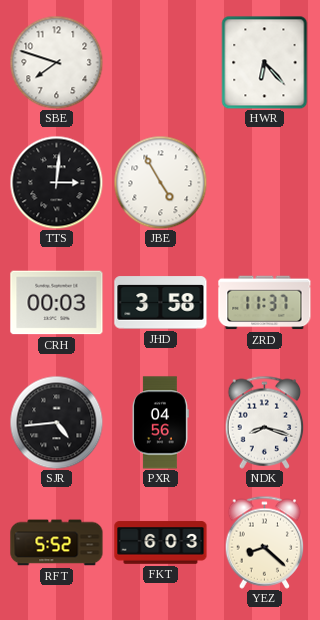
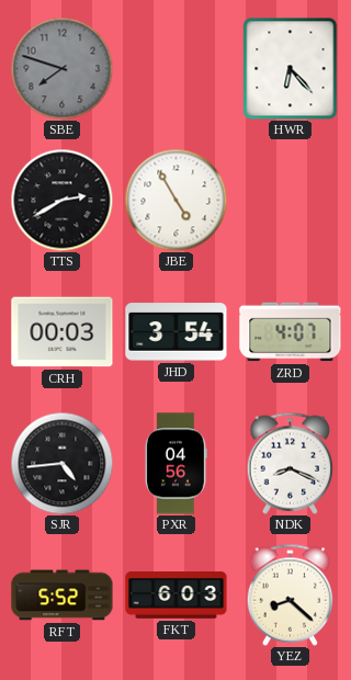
SBE dial: white -> grey (61, 68)
TTS: 3:01 -> 2:40 (61, 200)
JHD: 3:58 -> 3:54 (177, 332)
ZRD: 11:37 -> 4:07 (291, 332)
NDK: 8:18 -> 8:19 (291, 463)
